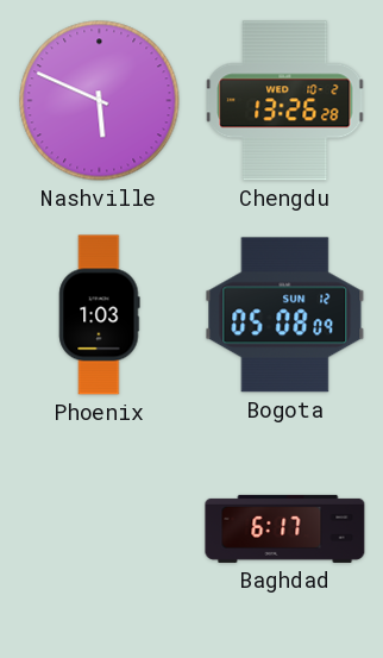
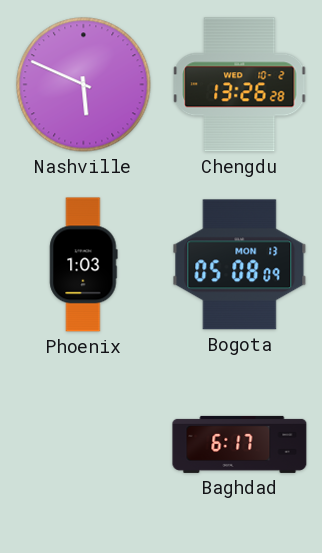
Bogota date: SUN 12 -> MON 13 (240, 265)
